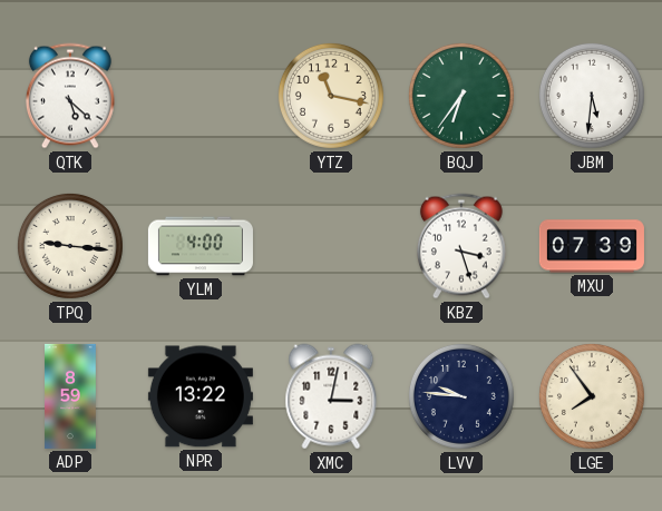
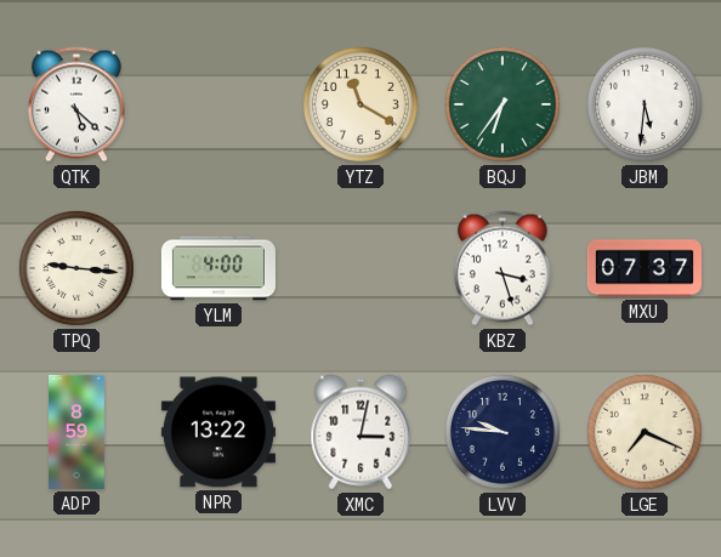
YTZ: 11:17 -> 11:20 (360, 104)
MXU: 07:39 -> 07:37 (645, 268)
LGE: 7:54 -> 7:19 (645, 432)
